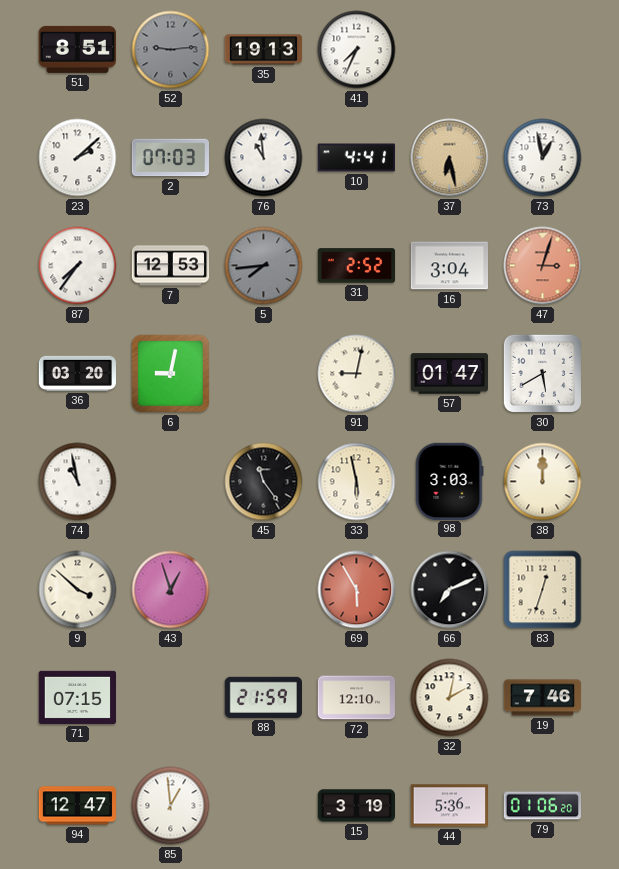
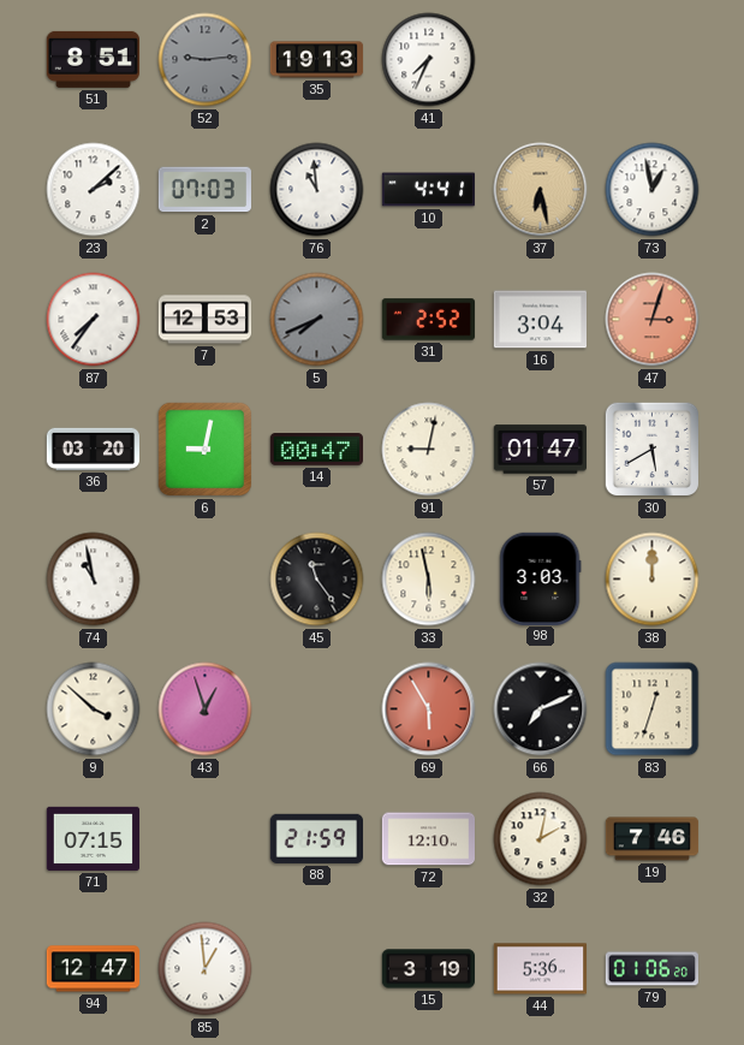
5: 7:44 -> 7:41 (317, 320)
14: none -> 00:47 (316, 450)
